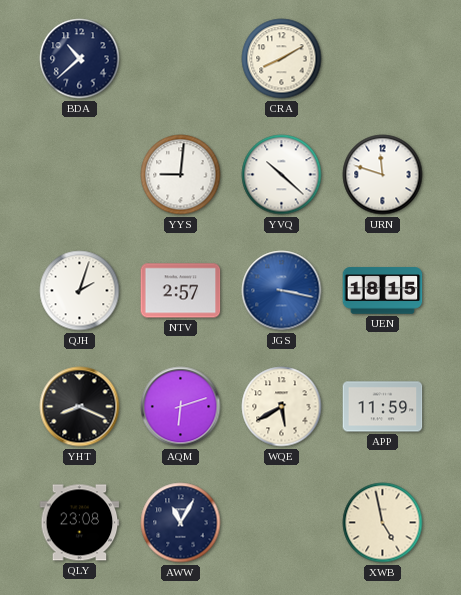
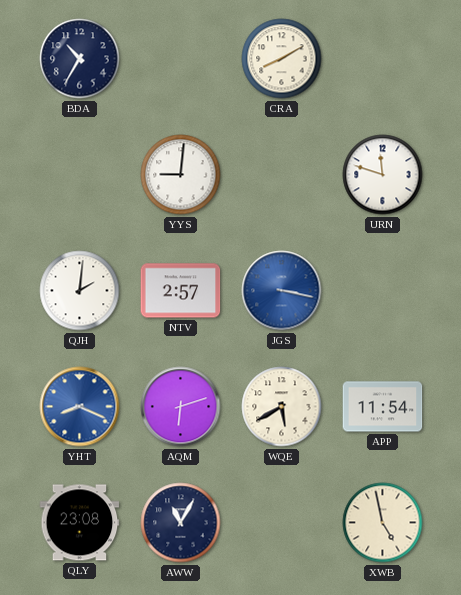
BDA: 10:38 -> 10:35 (80, 59)
YVQ: 10:22 -> none (282, 175)
QJH: 2:03 -> 2:01 (80, 291)
UEN: 18:15 -> none (383, 291)
YHT dial: black -> blue (80, 407)
APP: 11:59 -> 11:54 (383, 407)
